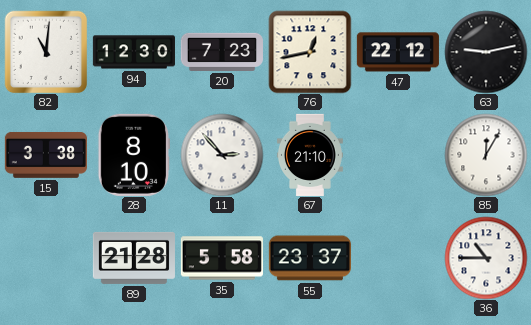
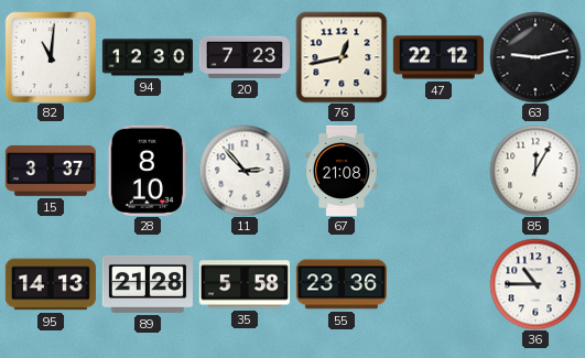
15: 3:38 -> 3:37 (51, 171)
67: 21:10 -> 21:08 (342, 170)
95: none -> 14:13 (51, 284)
55: 23:37 -> 23:36 (342, 284)
